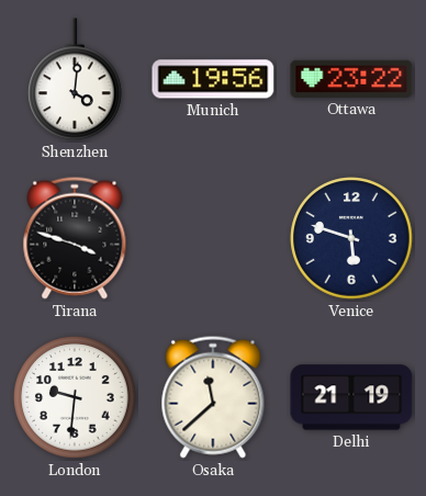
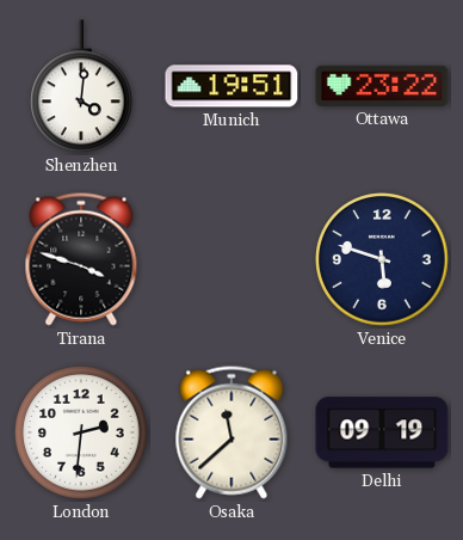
Munich: 19:56 -> 19:51 (231, 86)
London: 9:31 -> 2:31 (81, 432)
Delhi: 21:19 -> 09:19 (382, 432)
